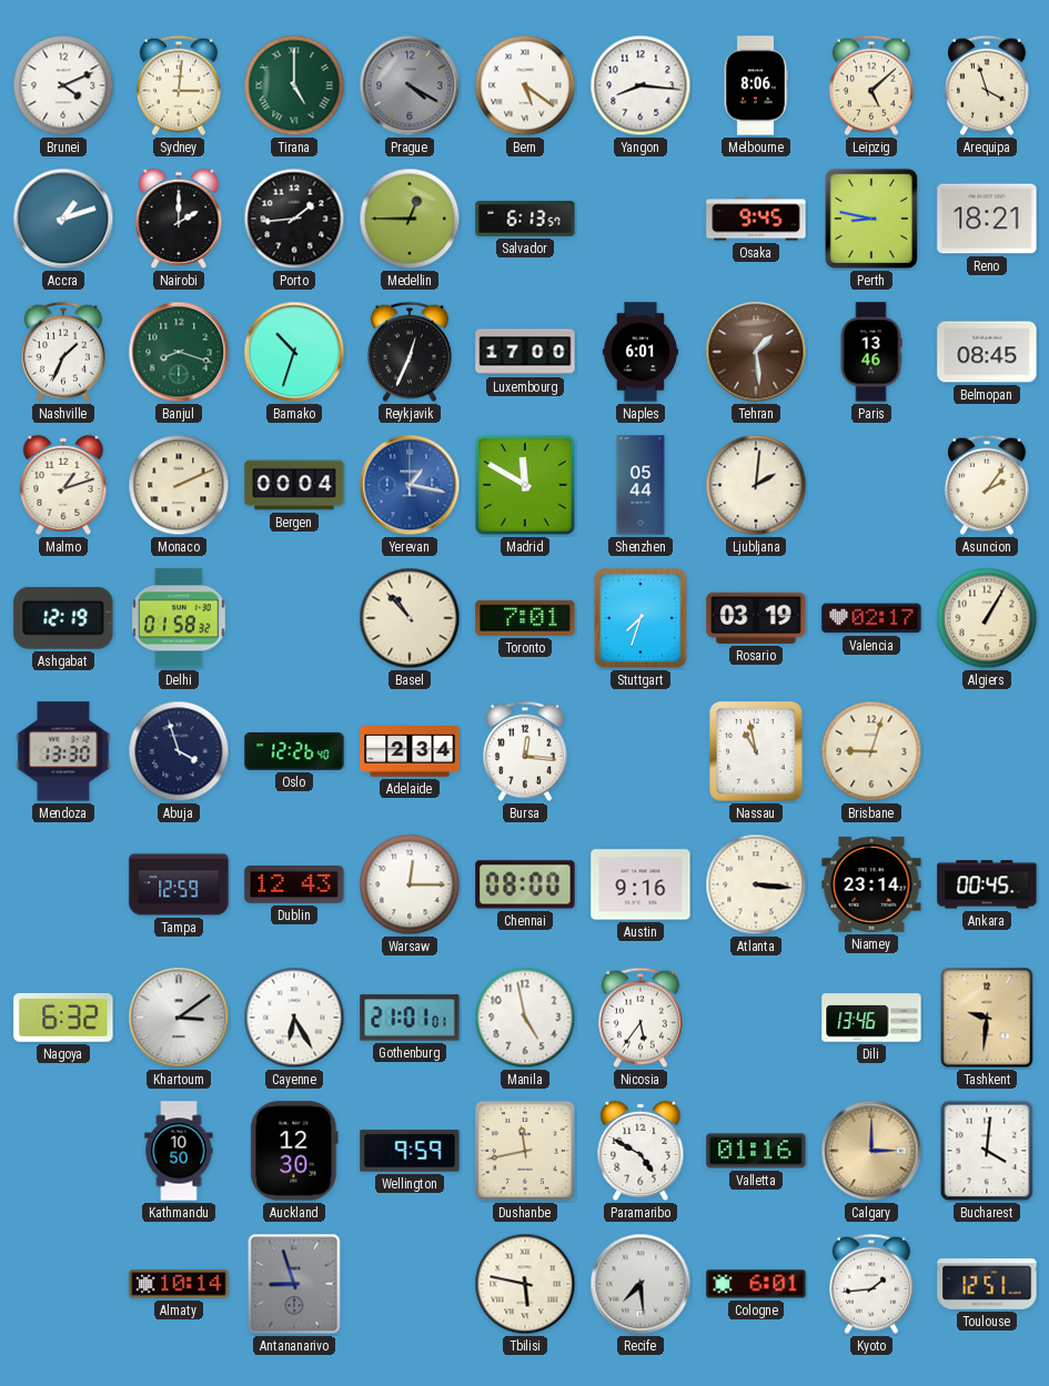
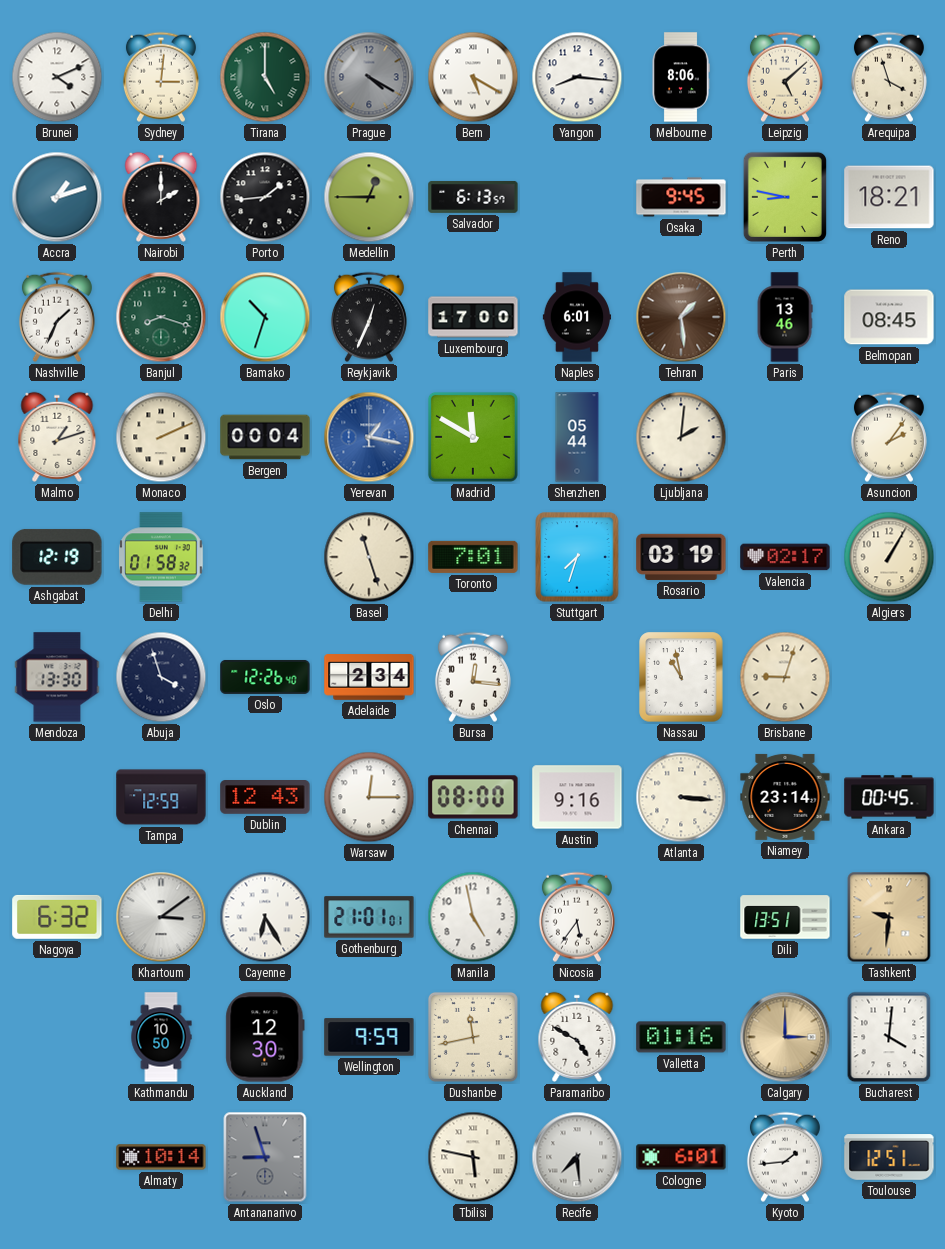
Bern: 5:21 -> 5:20 (473, 77)
Basel: 10:53 -> 11:27 (369, 557)
Dili: 13:46 -> 13:51 (785, 917)
